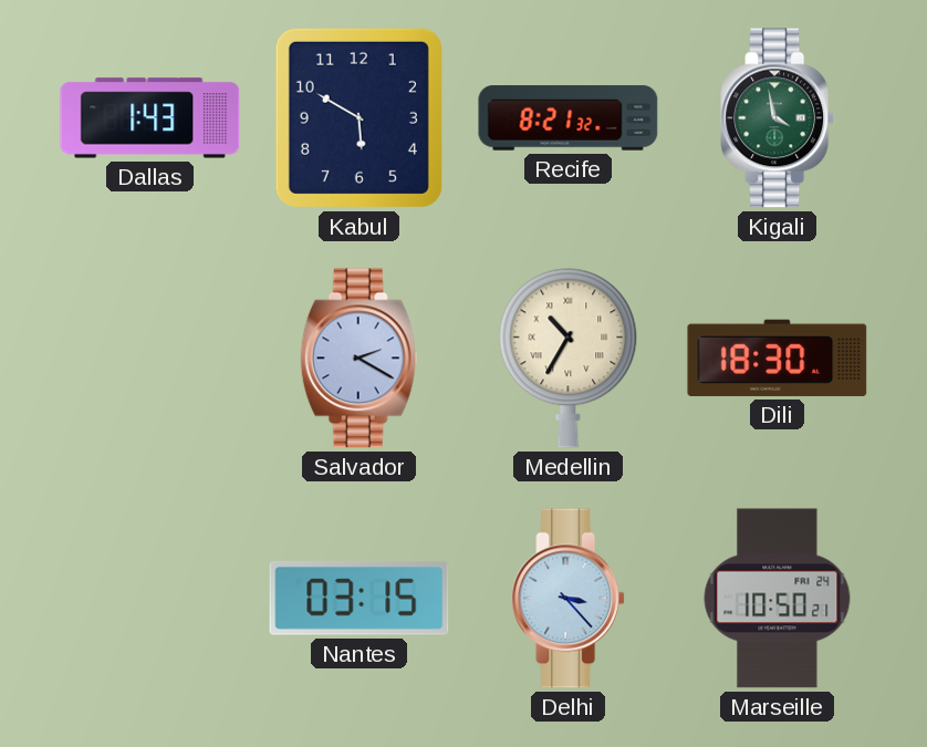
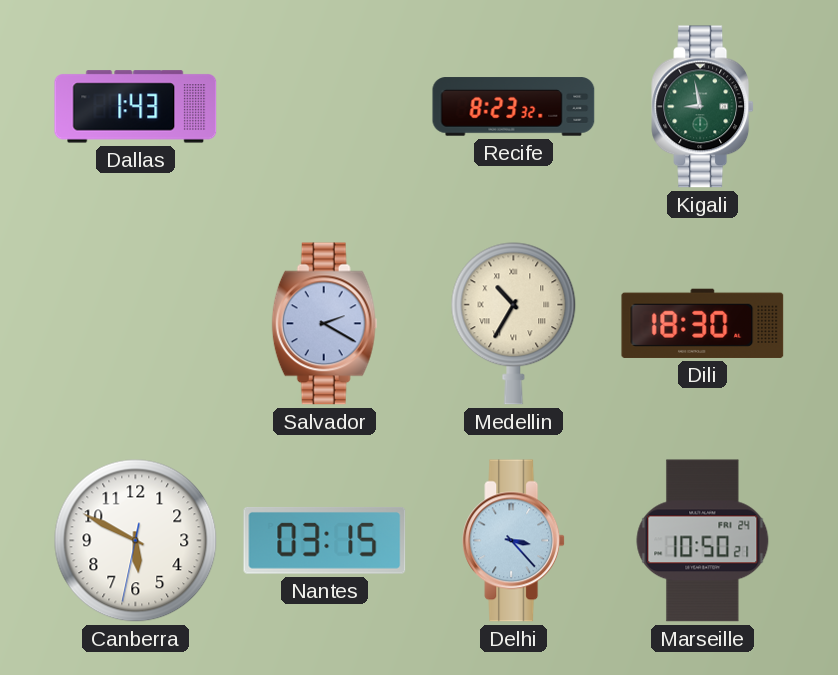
Kabul: 5:50 -> none (358, 117)
Recife: 8:21 -> 8:23 (514, 107)
Kigali: 3:58 -> 8:58 (703, 107)
Canberra: none -> 5:49 (136, 541)
